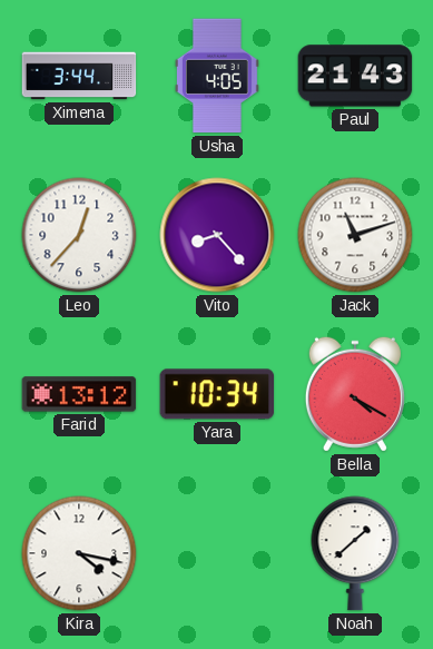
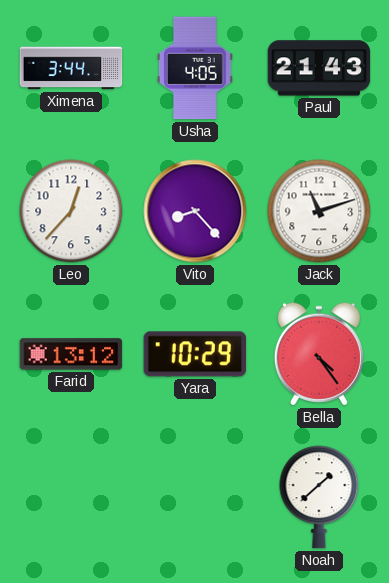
Yara: 10:34 -> 10:29 (195, 354)
Bella: 4:20 -> 4:24 (319, 354)
Kira: 4:17 -> none (79, 553)
